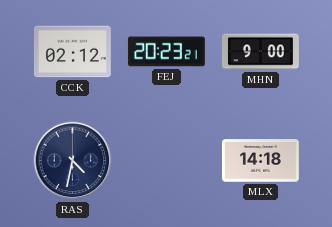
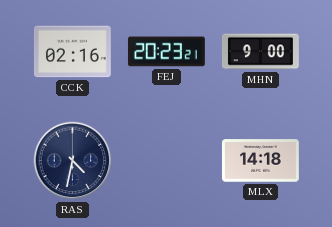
CCK: 02:12 -> 02:16 (72, 52)
